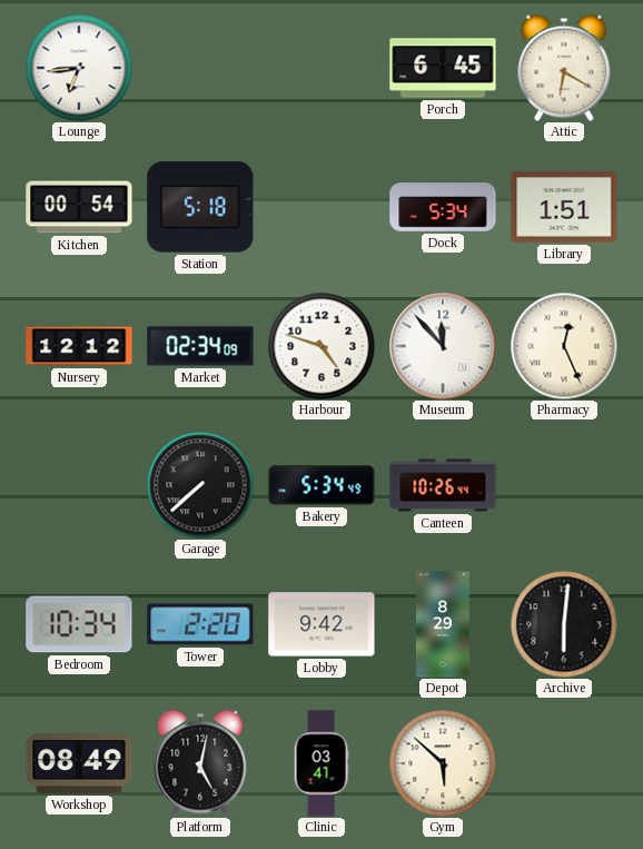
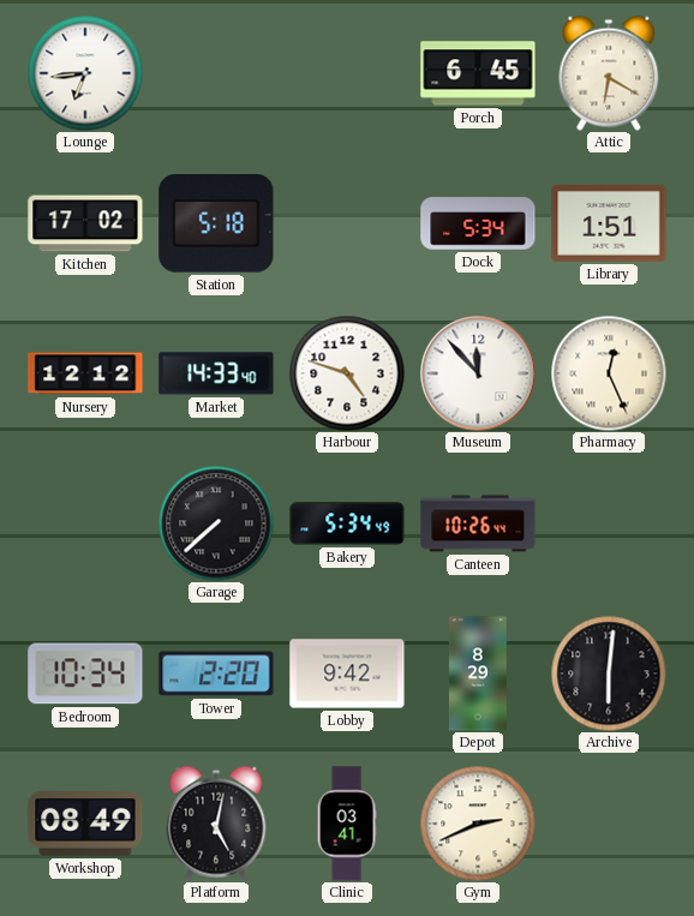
Kitchen: 00:54 -> 17:02 (85, 223)
Market: 02:34 -> 14:33 (216, 373)
Gym: 5:52 -> 2:41 (478, 824)
